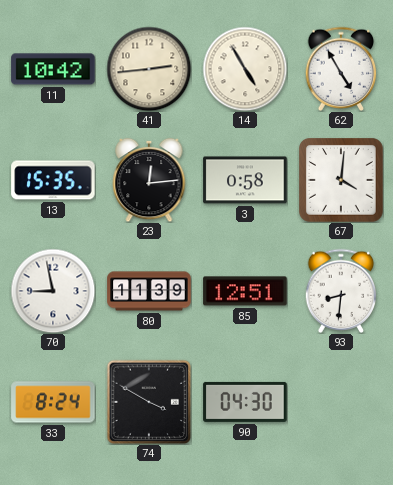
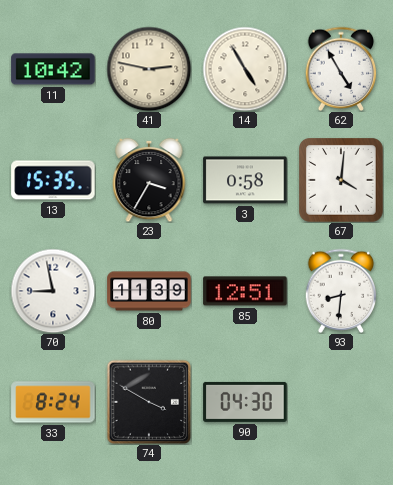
41: 2:44 -> 2:47 (149, 69)
23: 12:14 -> 3:35 (149, 180)
